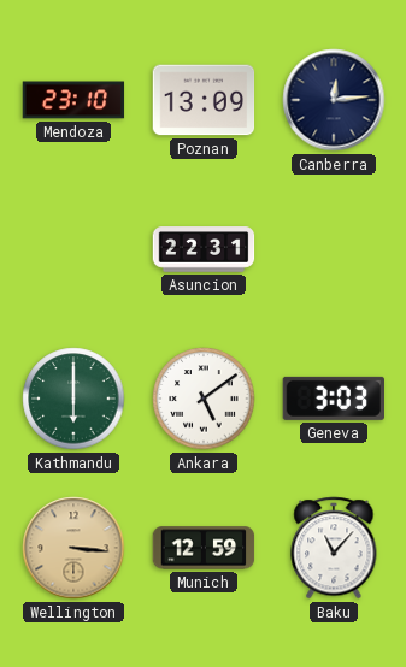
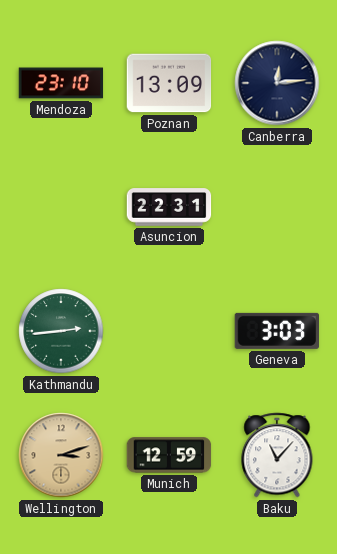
Kathmandu: 6:00 -> 2:44 (61, 331)
Ankara: 5:09 -> none (204, 399)
Wellington: 3:16 -> 3:12 (61, 455)
